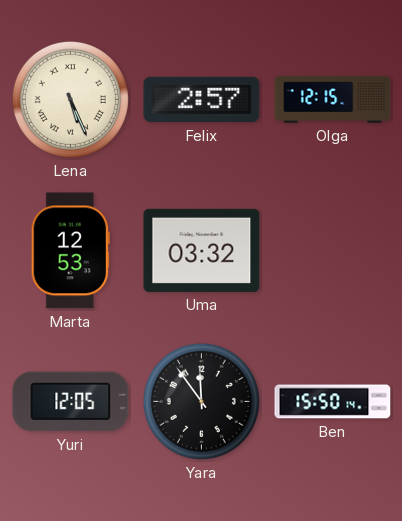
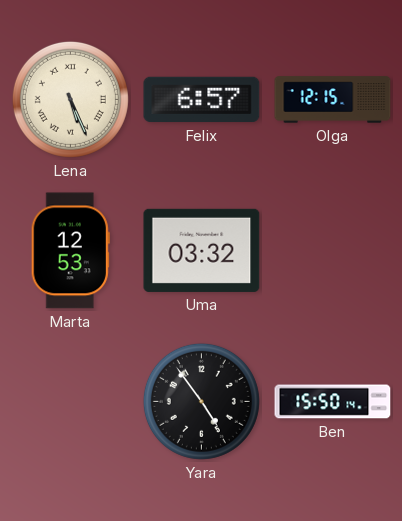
Felix: 2:57 -> 6:57 (202, 100)
Yuri: 12:05 -> none (71, 402)
Yara: 11:54 -> 4:54 (201, 401)
